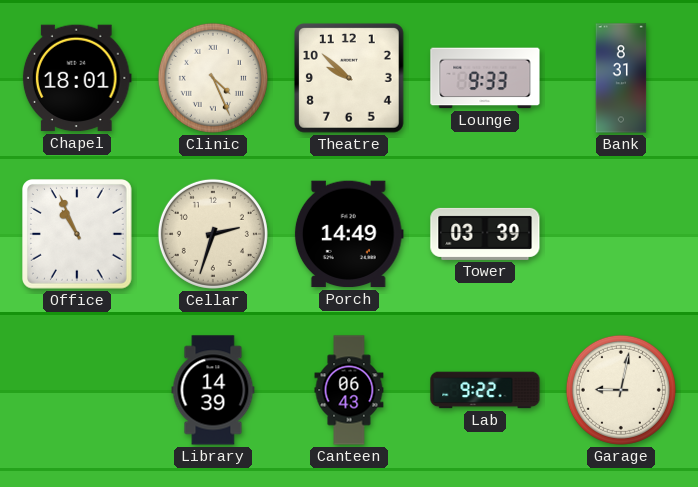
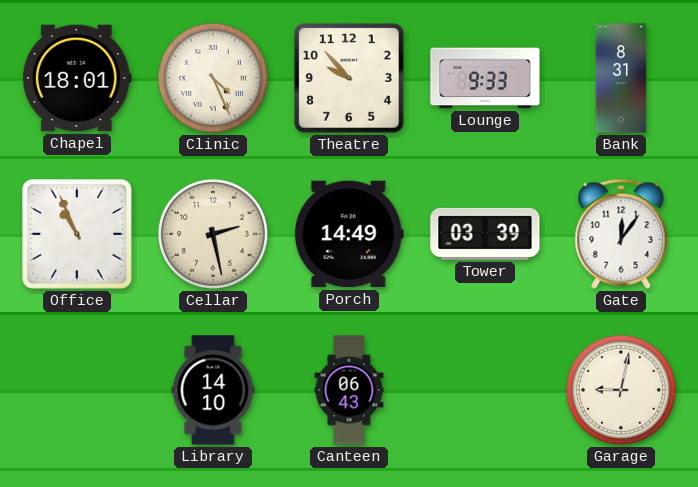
Theatre: 9:52 -> 9:53 (350, 79)
Cellar: 2:33 -> 2:28 (213, 234)
Gate: none -> 12:06 (621, 234)
Library: 14:39 -> 14:10 (213, 390)
Lab: 9:22 -> none (485, 390)
